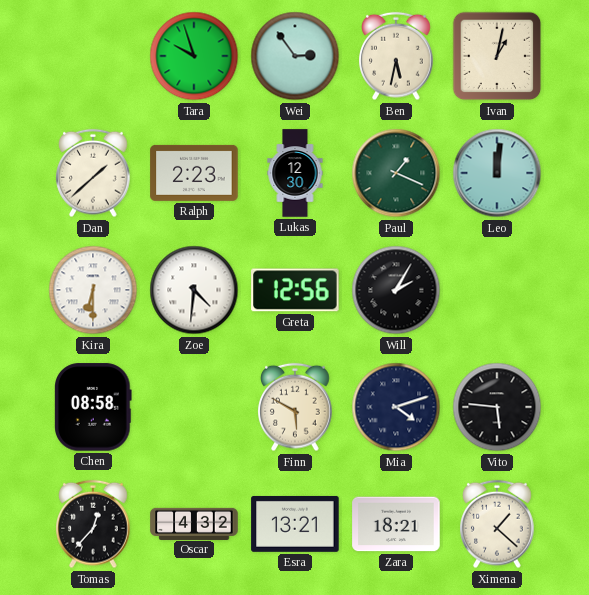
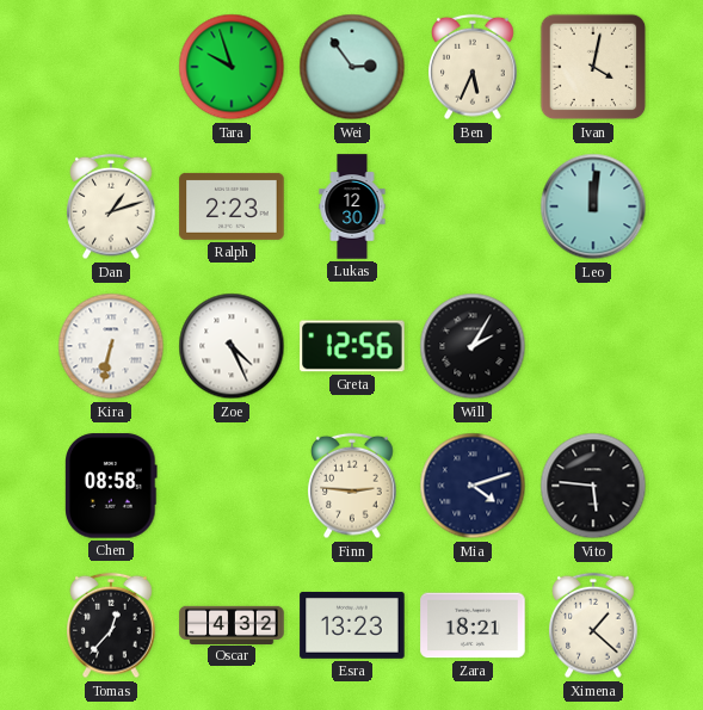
Ben: 5:32 -> 5:34 (473, 67)
Ivan: 1:02 -> 4:02 (593, 67)
Dan: 1:38 -> 1:12 (111, 206)
Paul: 1:19 -> none (396, 173)
Kira: 6:30 -> 6:32 (111, 346)
Zoe: 4:31 -> 4:26 (232, 346)
Finn: 5:50 -> 2:46 (352, 486)
Esra: 13:21 -> 13:23 (352, 625)
